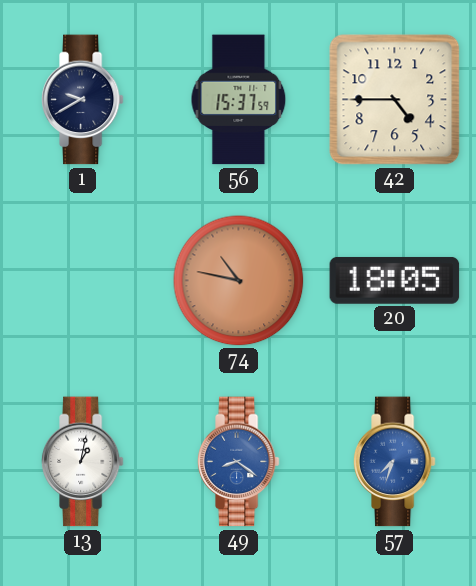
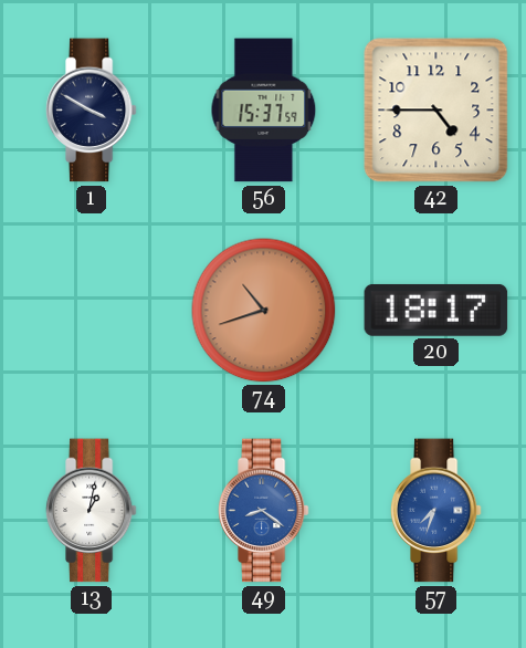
1: 9:40 -> 3:50 (91, 111)
74: 10:47 -> 10:42 (264, 311)
20: 18:05 -> 18:17 (436, 310)
